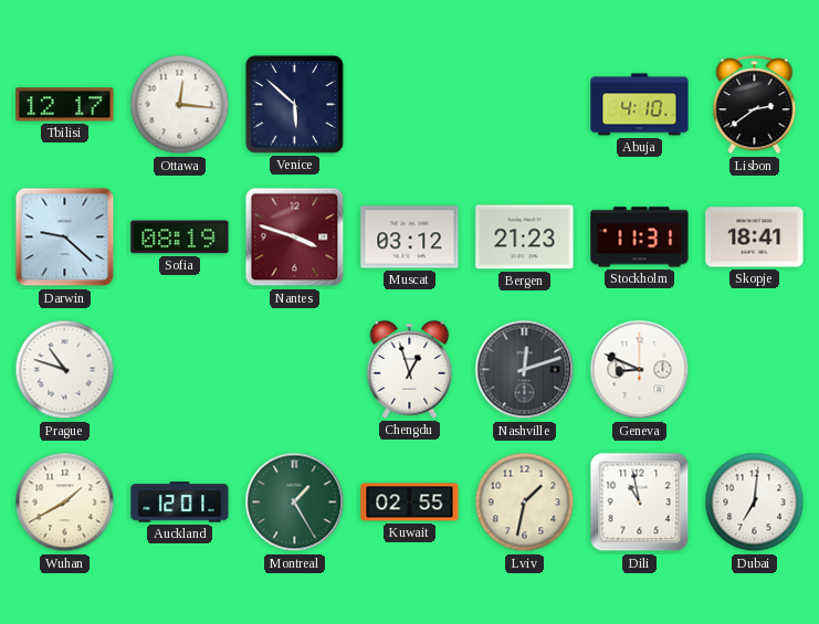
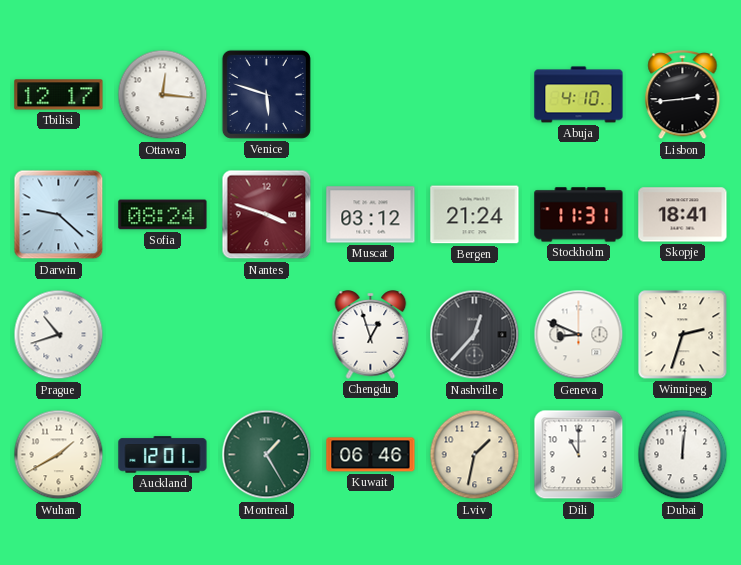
Venice: 5:52 -> 5:48 (266, 94)
Lisbon: 2:39 -> 2:44 (683, 95)
Sofia: 08:19 -> 08:24 (163, 215)
Bergen: 21:23 -> 21:24 (475, 215)
Prague: 10:48 -> 10:42 (59, 335)
Nashville: 12:12 -> 12:37 (475, 335)
Winnipeg: none -> 2:33 (683, 335)
Kuwait: 02:55 -> 06:46 (371, 455)
Dili: 10:58 -> 11:00 (579, 455)
Dubai: 7:01 -> 12:01 (683, 455)
